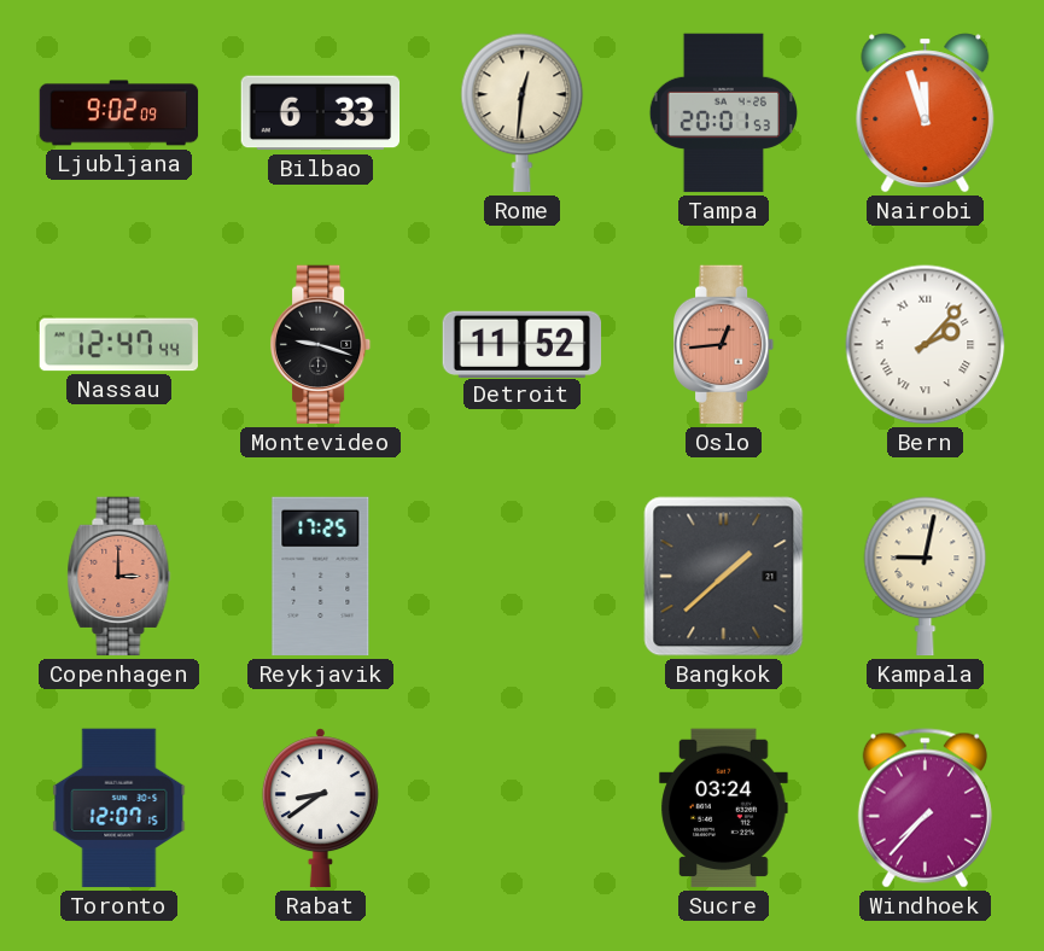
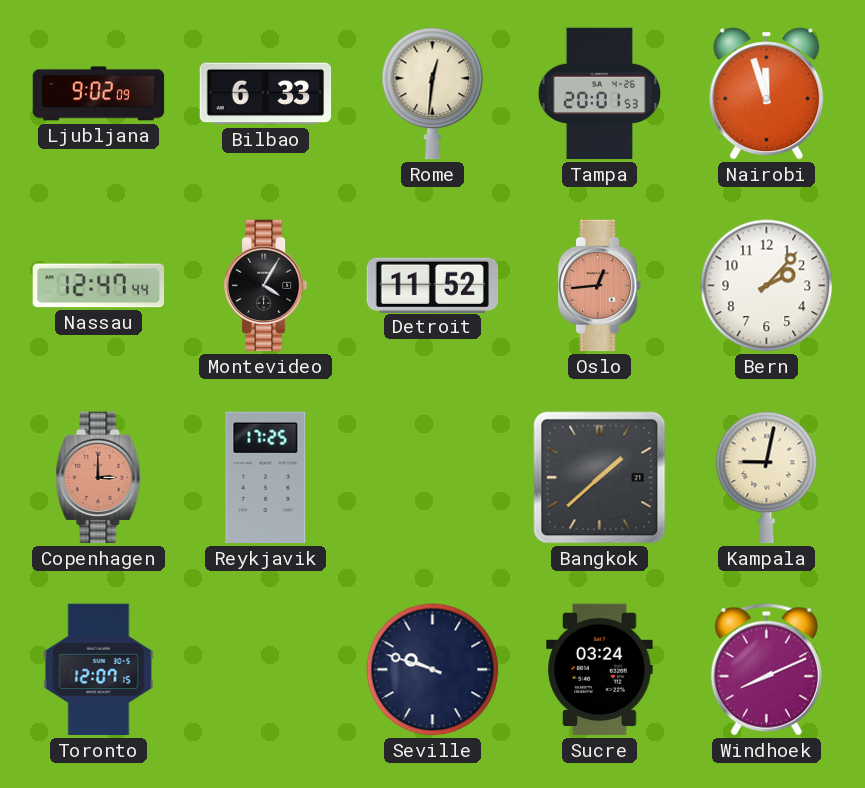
Montevideo: 9:18 -> 4:05 (266, 286)
Bern numerals: Roman -> Arabic (767, 286)
Rabat: 8:39 -> none (320, 809)
Seville: none -> 9:48 (433, 670)
Windhoek: 7:37 -> 8:11 (766, 670)
